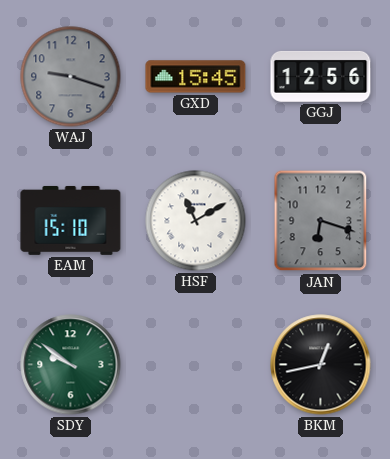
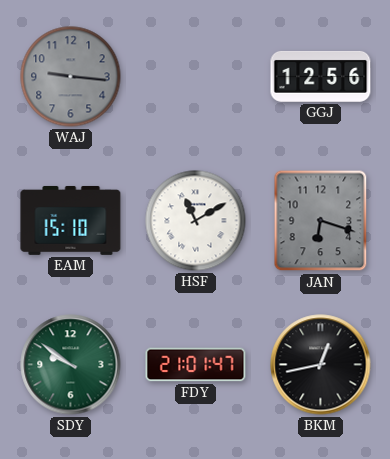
WAJ: 9:18 -> 9:16 (71, 77)
GXD: 15:45 -> none (196, 77)
FDY: none -> 21:01 (196, 365)
